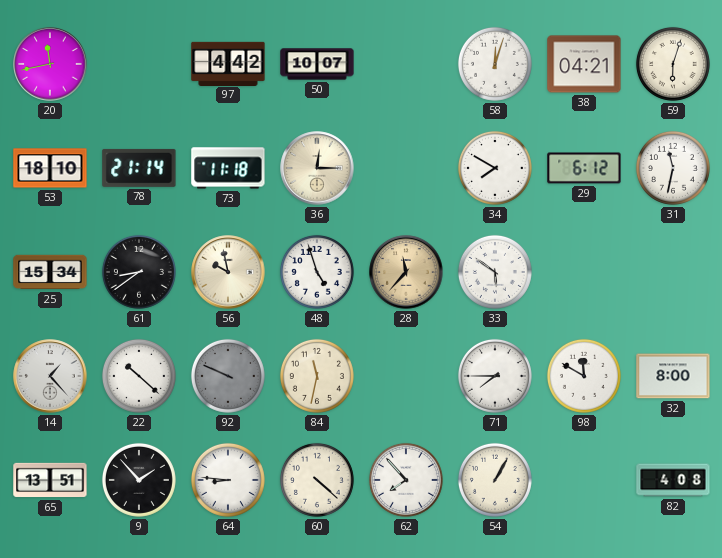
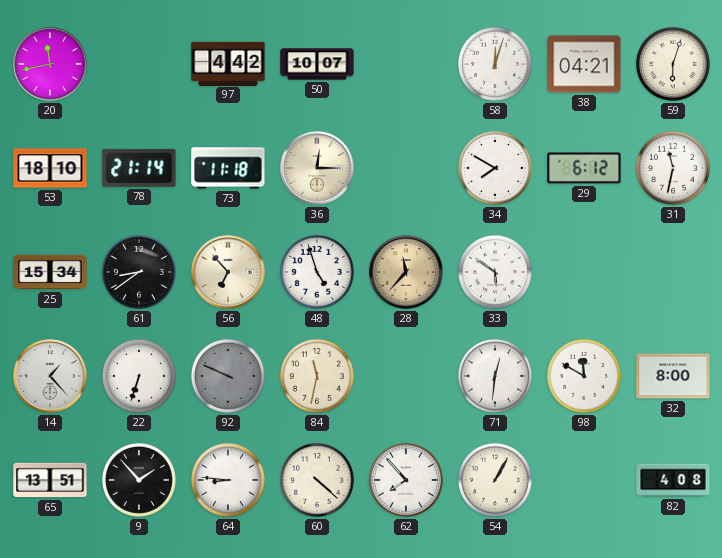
56: 9:58 -> 6:53 (228, 272)
22: 10:22 -> 6:33 (139, 376)
71: 7:45 -> 12:31 (495, 376)
